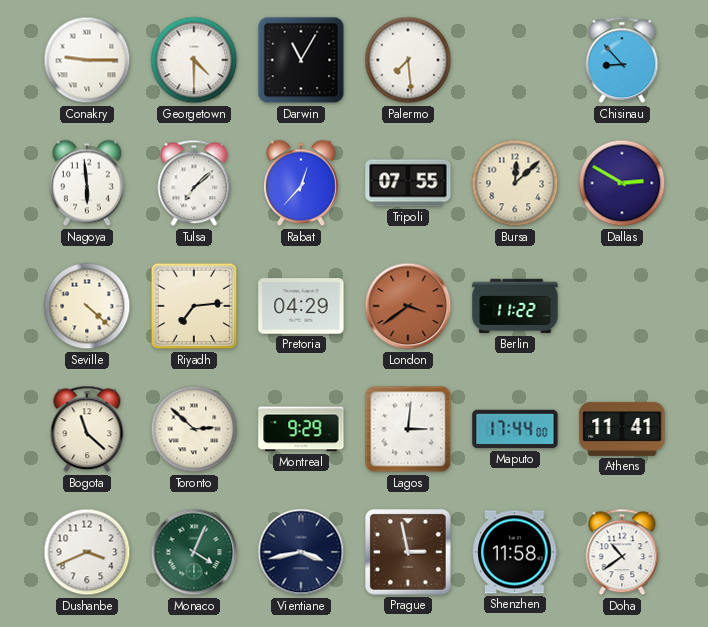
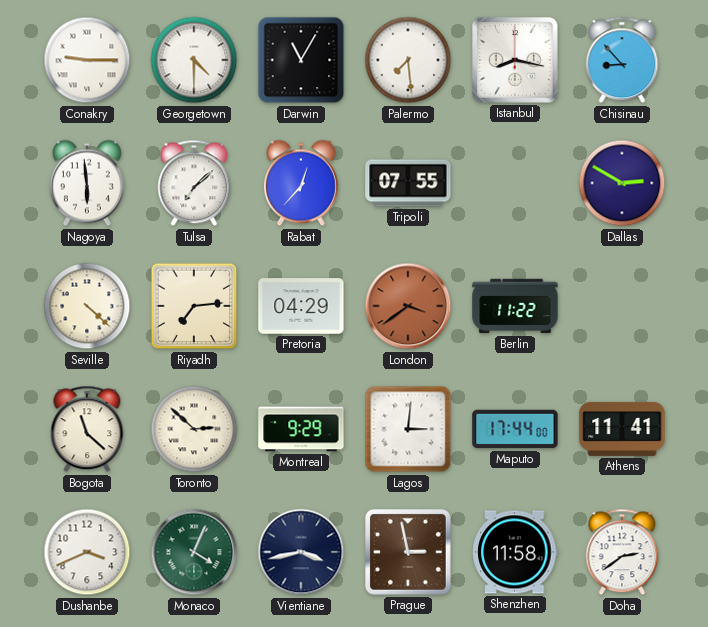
Istanbul: none -> 8:17 (516, 61)
Bursa: 12:08 -> none (515, 183)
Doha: 10:39 -> 2:39 (622, 552)
